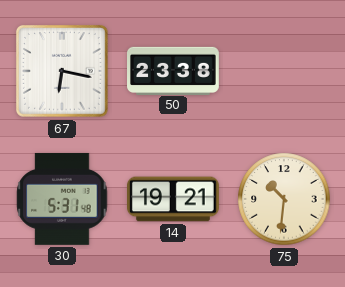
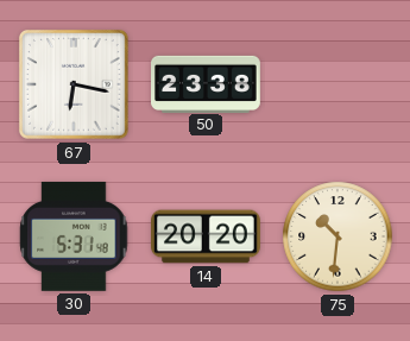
14: 19:21 -> 20:20 (207, 236)
